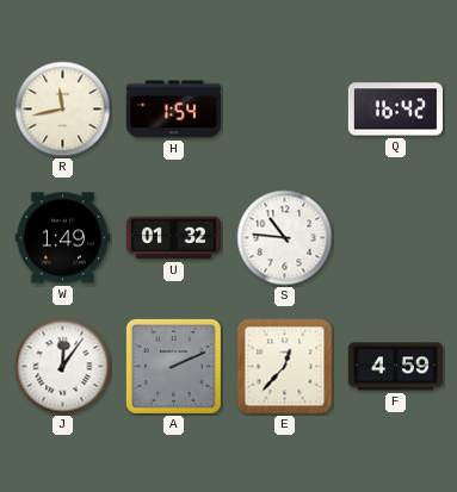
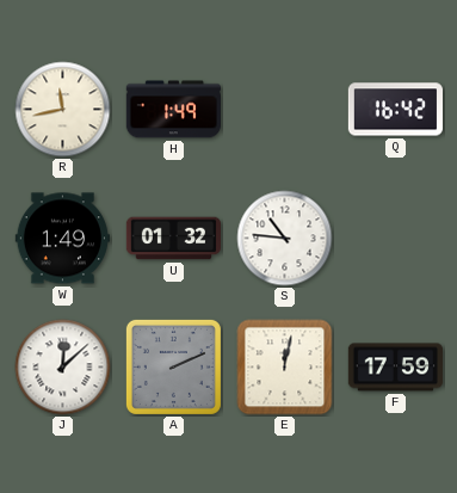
H: 1:54 -> 1:49 (173, 110)
J: 12:06 -> 12:08 (63, 368)
E: 12:37 -> 12:02 (285, 368)
F: 4:59 -> 17:59 (395, 368)
